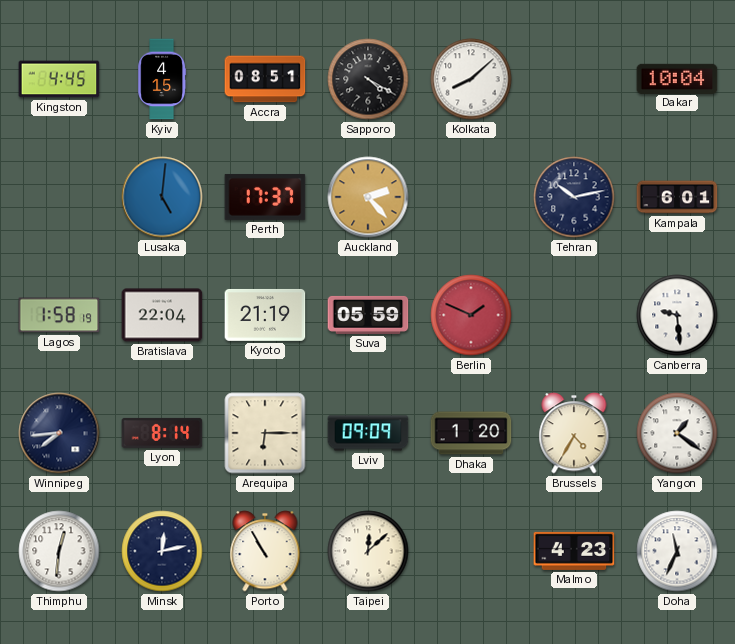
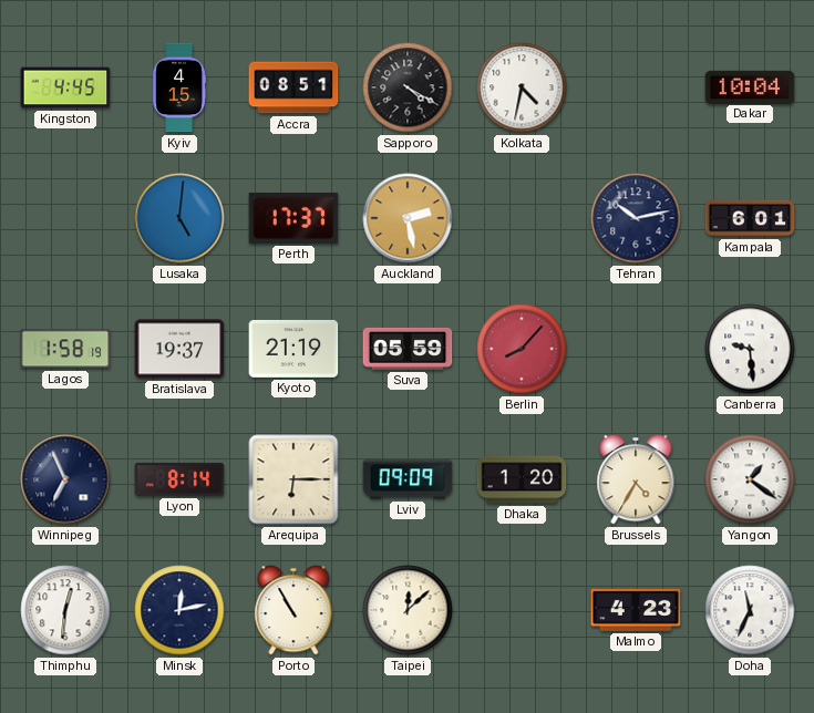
Kolkata: 8:08 -> 4:32 (522, 87)
Auckland: 2:23 -> 2:28 (408, 218)
Bratislava: 22:04 -> 19:37 (179, 349)
Berlin: 1:49 -> 8:07 (522, 349)
Winnipeg: 7:44 -> 6:56 (65, 479)
